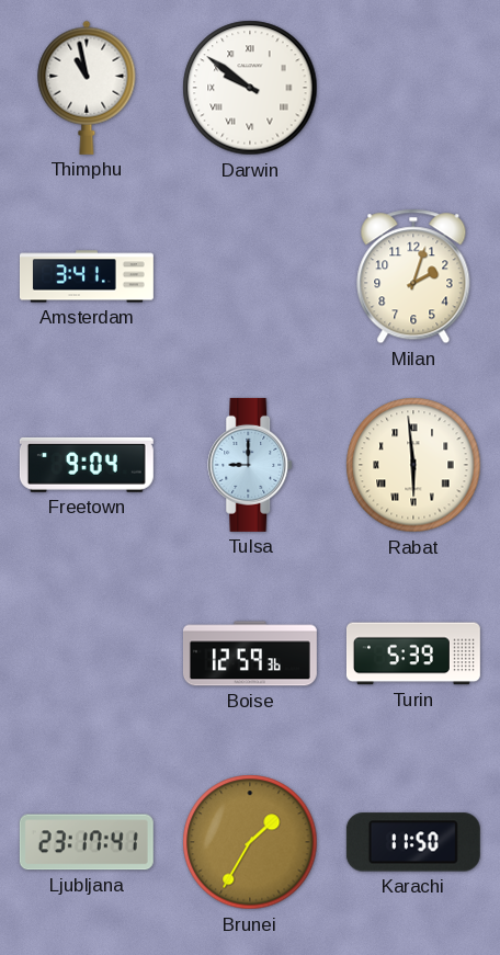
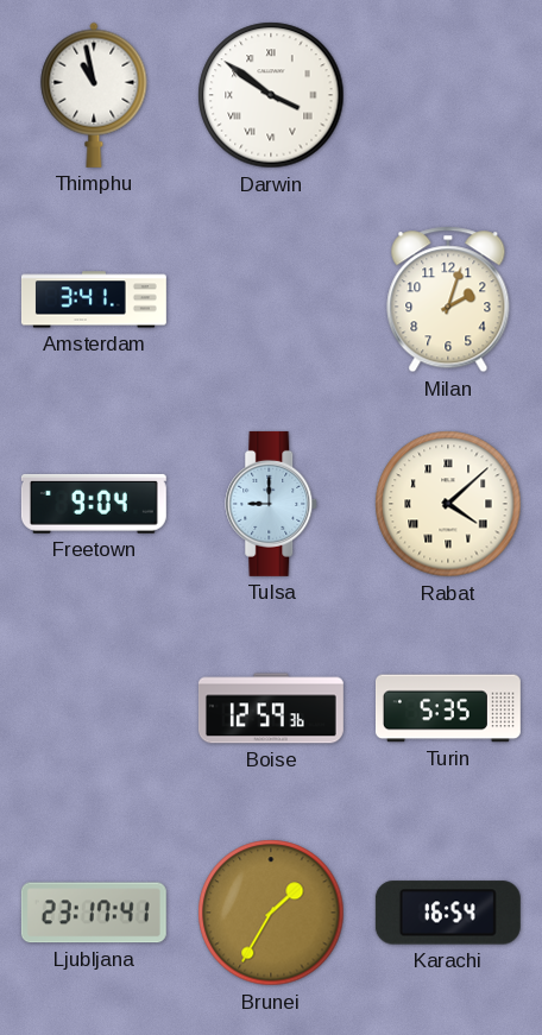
Darwin: 9:51 -> 3:51 (271, 95)
Rabat: 5:59 -> 4:08 (448, 504)
Turin: 5:39 -> 5:35 (448, 708)
Karachi: 11:50 -> 16:54 (448, 913)
